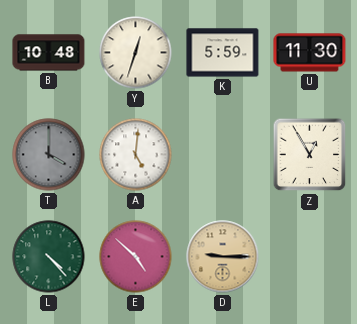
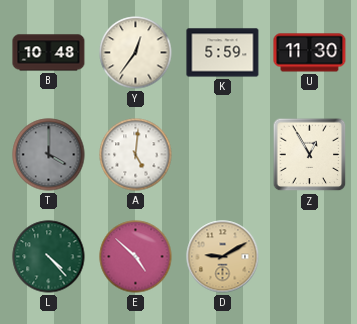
Y: 12:33 -> 12:36 (136, 53)
D: 9:15 -> 9:10 (223, 257)
